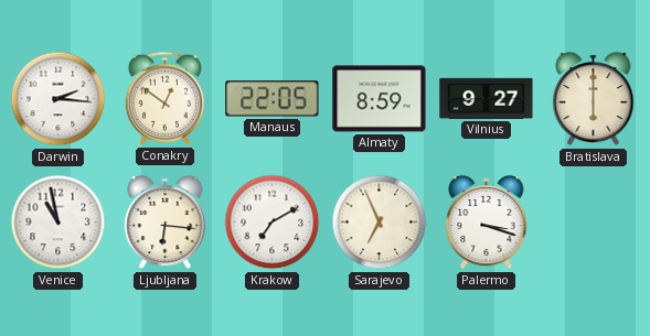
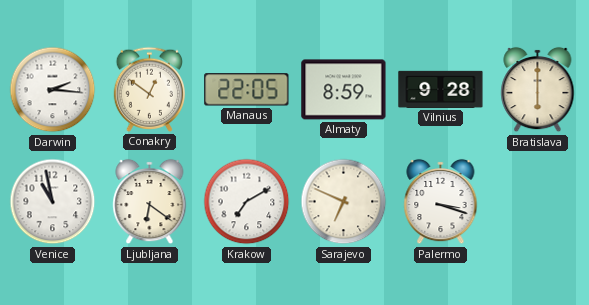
Vilnius: 9:27 -> 9:28 (441, 89)
Ljubljana: 6:16 -> 6:21 (150, 202)
Sarajevo: 6:56 -> 6:49 (344, 202)
